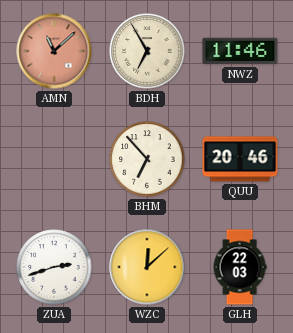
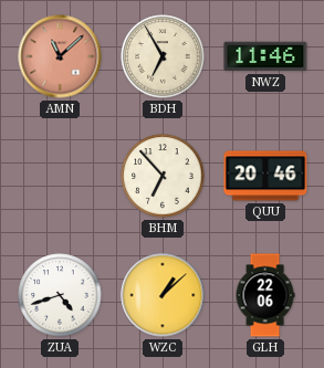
ZUA: 2:42 -> 4:42 (60, 295)
WZC: 12:08 -> 1:08 (163, 295)
GLH: 22:03 -> 22:06 (265, 295)
